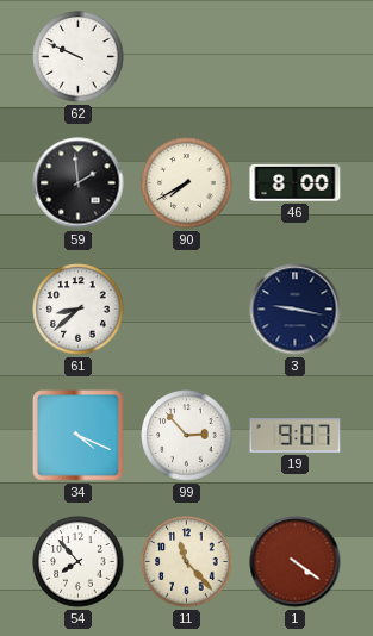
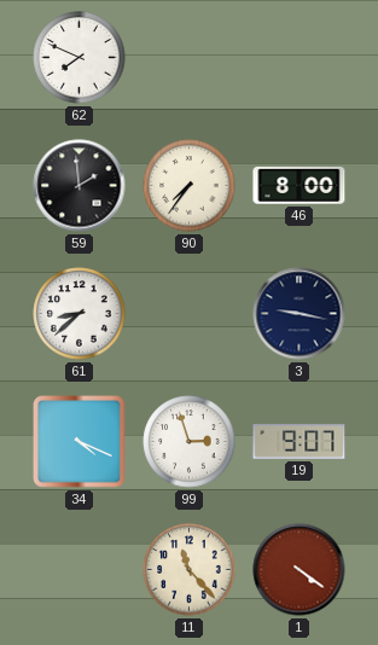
62: 9:49 -> 7:49 (80, 58)
90: 7:40 -> 7:36 (190, 186)
99: 2:53 -> 2:57 (190, 442)
54: 7:53 -> none (79, 562)
